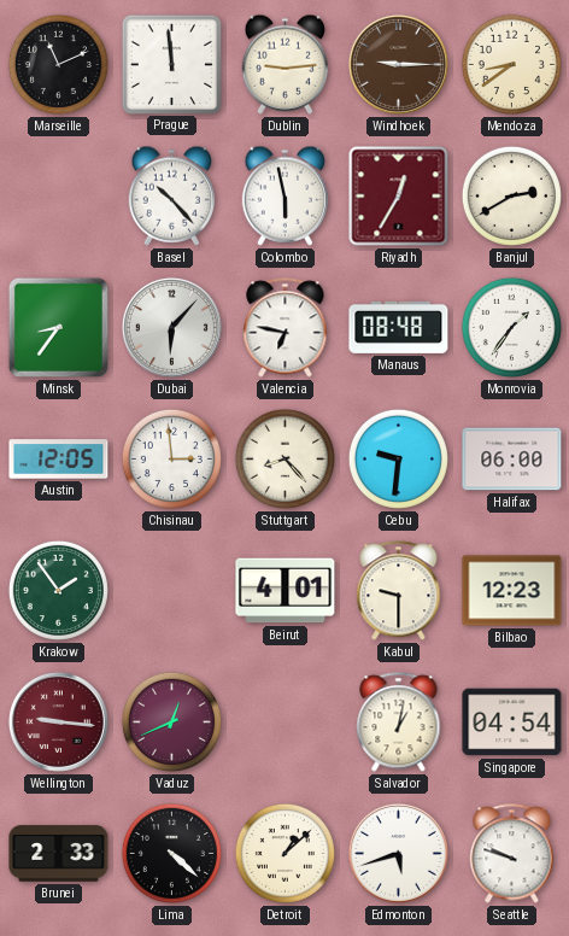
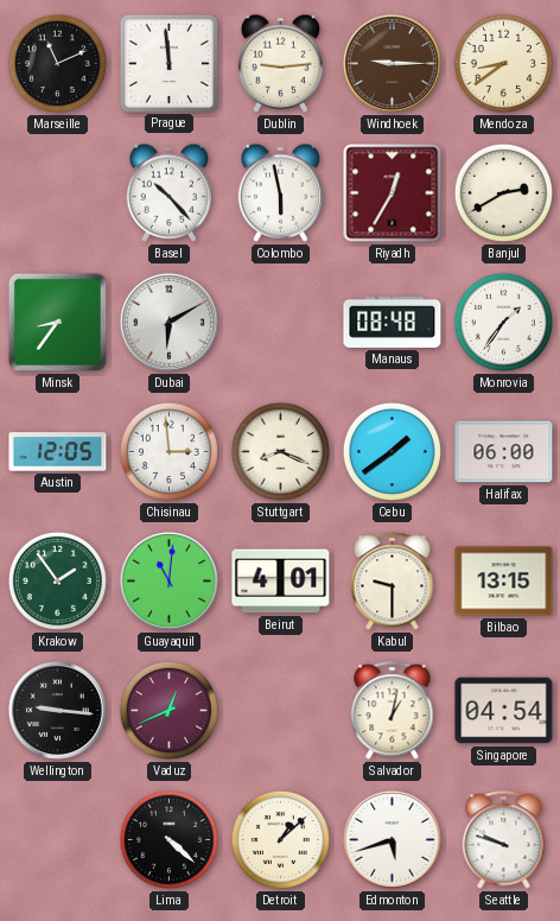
Dubai: 6:07 -> 6:10 (168, 322)
Valencia: 6:47 -> none (286, 328)
Stuttgart: 8:23 -> 8:19 (280, 451)
Cebu: 9:31 -> 1:39 (392, 451)
Guayaquil: none -> 11:01 (168, 580)
Bilbao: 12:23 -> 13:15 (504, 582)
Wellington dial: burgundy -> black (57, 710)
Brunei: 2:33 -> none (59, 854)
